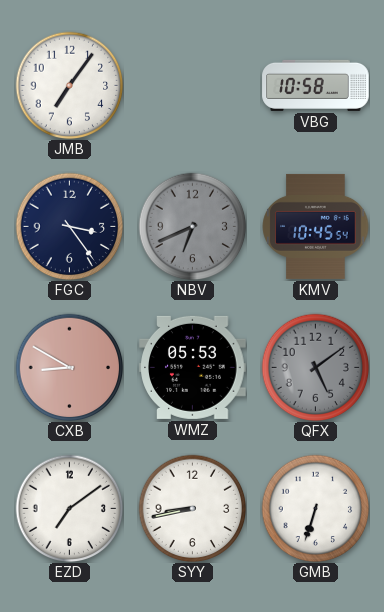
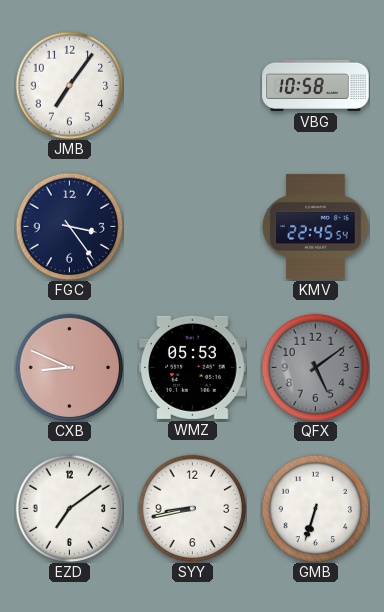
NBV: 6:41 -> none (192, 226)
KMV: 10:45 -> 22:45 (315, 226)
CXB: 8:50 -> 8:49 (69, 367)
